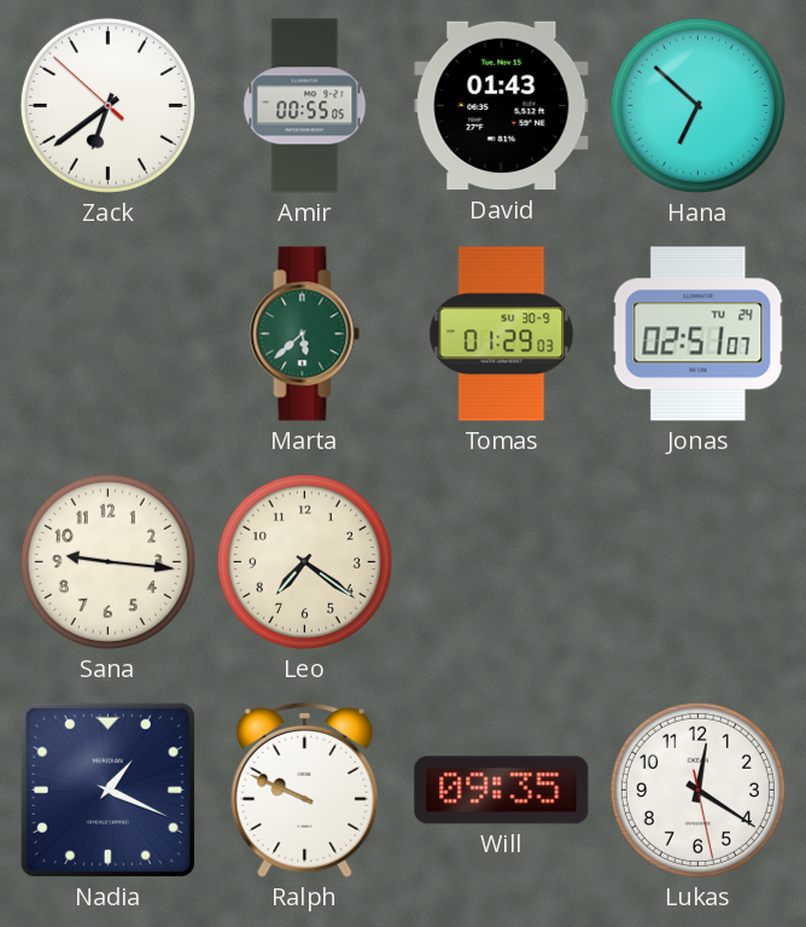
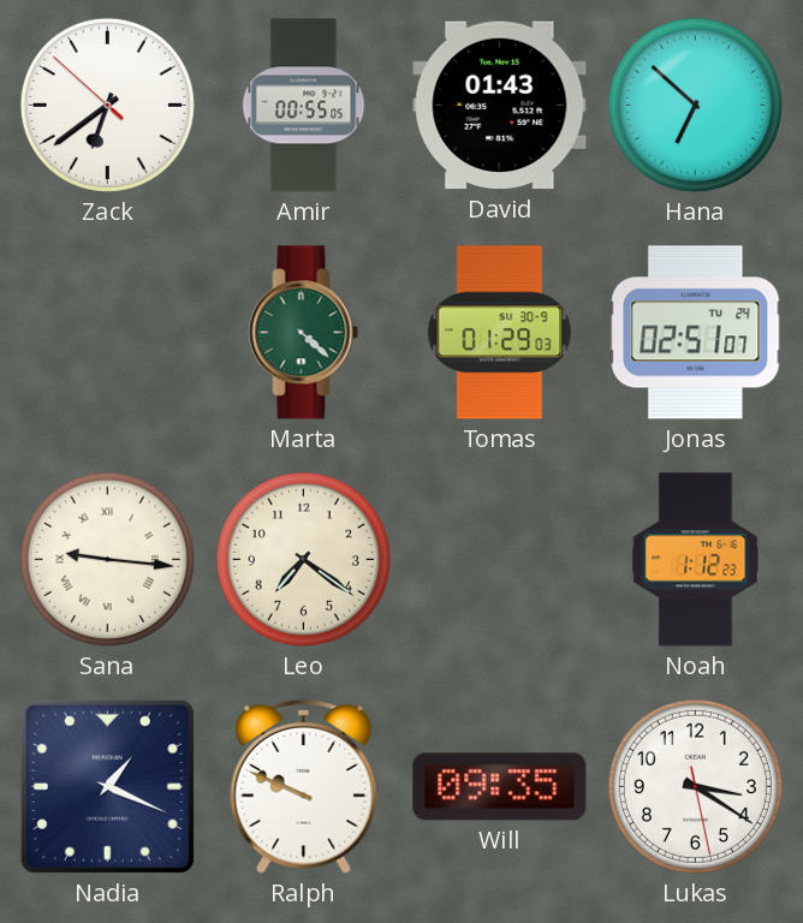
Marta: 5:38 -> 4:22 (304, 333)
Sana numerals: Arabic -> Roman (107, 559)
Noah: none -> 1:12 (696, 560)
Lukas: 12:20 -> 3:20 (695, 786)
